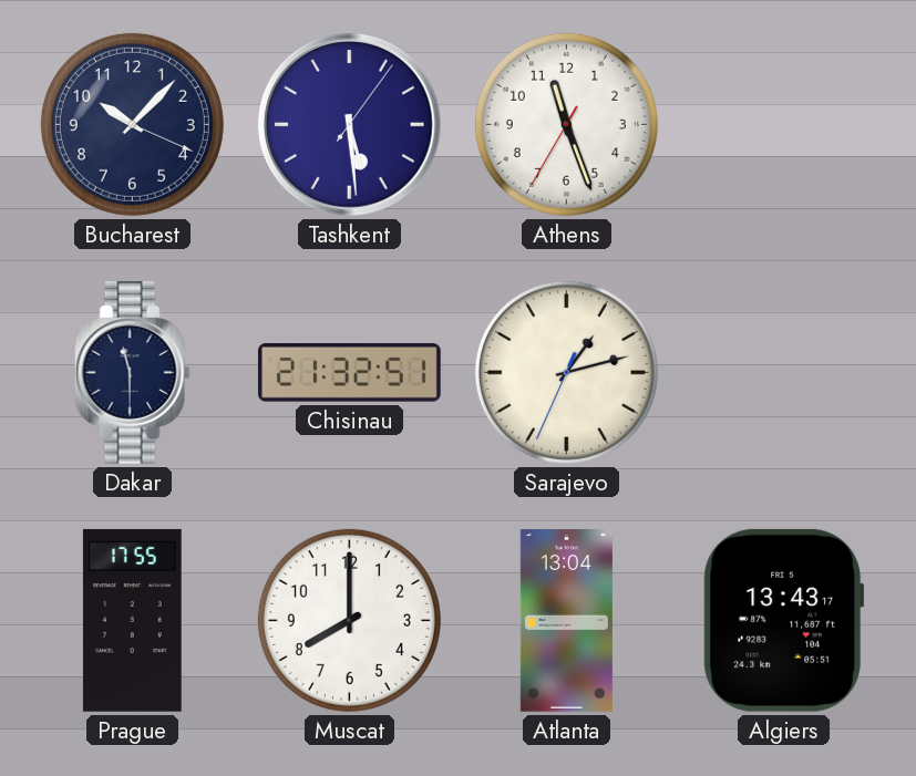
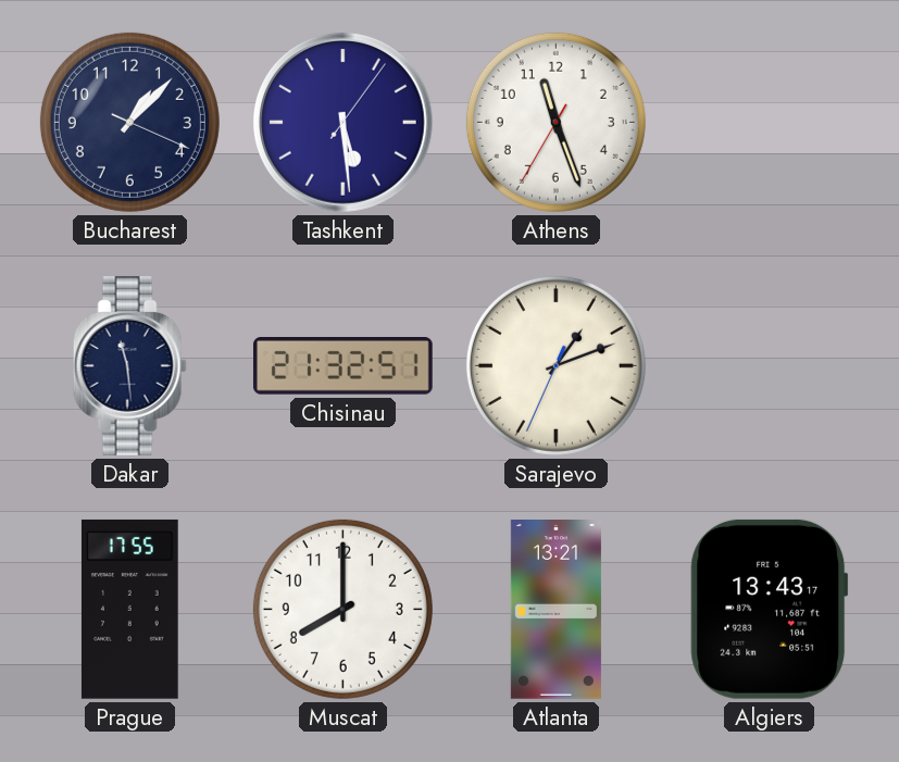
Bucharest: 10:07 -> 1:07 (129, 122)
Dakar: 11:30 -> 11:29 (129, 365)
Sarajevo: 1:12 -> 1:11 (555, 365)
Atlanta: 13:04 -> 13:21 (555, 610)
